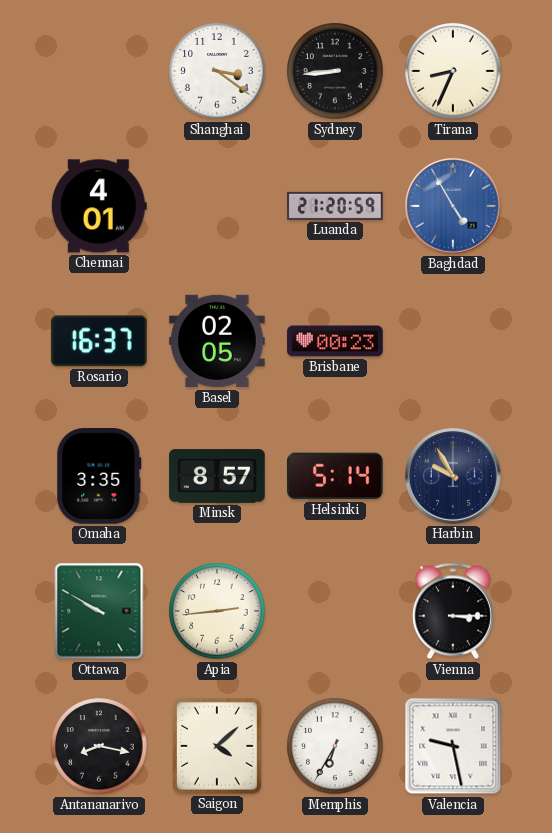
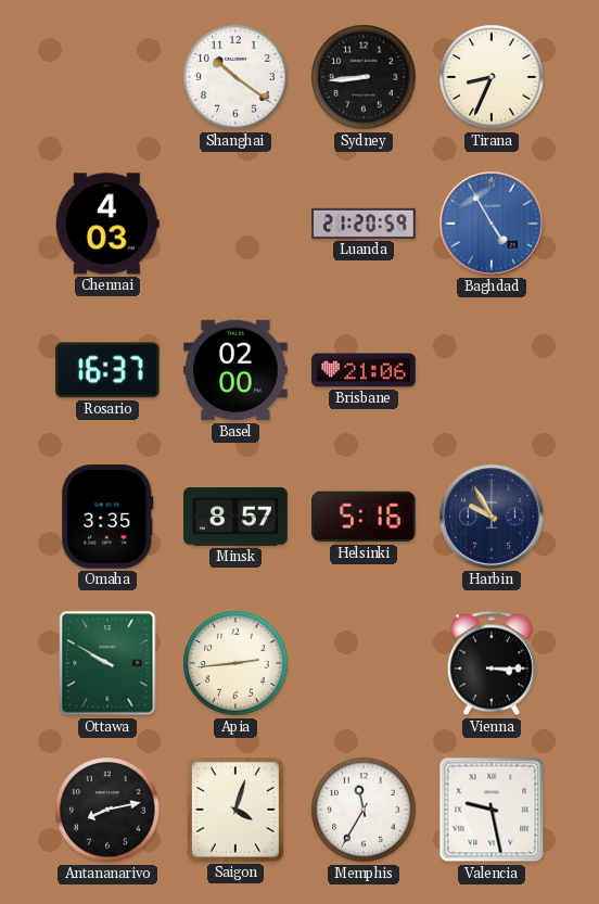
Shanghai: 3:21 -> 10:21 (235, 77)
Chennai: 4:01 -> 4:03 (107, 224)
Basel: 02:05 -> 02:00 (235, 370)
Brisbane: 00:23 -> 21:06 (364, 370)
Helsinki: 5:14 -> 5:16 (365, 517)
Antananarivo: 8:17 -> 8:13 (107, 810)
Saigon: 4:08 -> 4:03 (235, 810)
Memphis: 6:35 -> 11:35 (364, 810)
